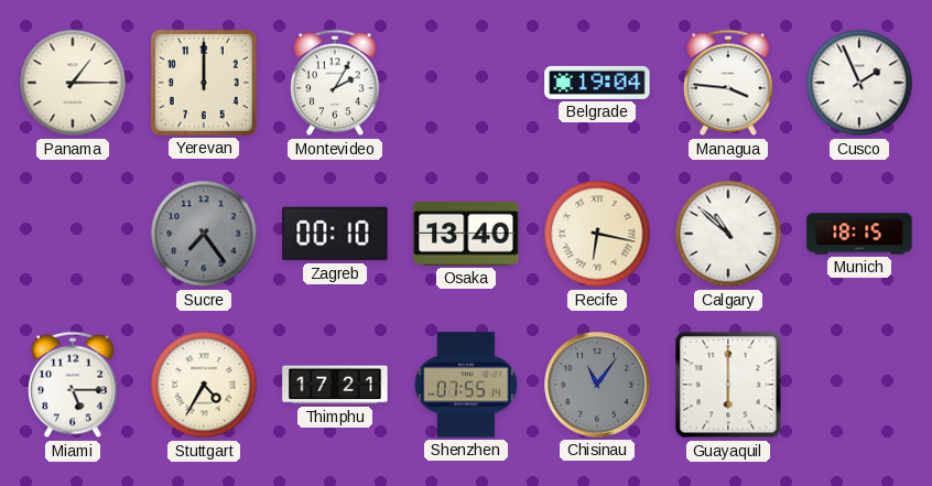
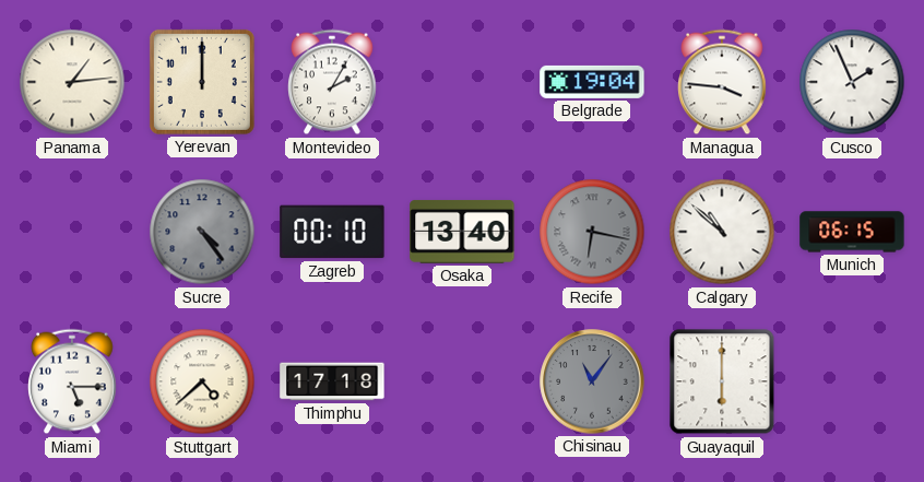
Panama: 1:15 -> 1:14 (72, 82)
Sucre: 7:24 -> 4:24 (202, 232)
Recife dial: cream -> grey (592, 232)
Munich: 18:15 -> 06:15 (852, 232)
Stuttgart: 4:35 -> 4:38 (202, 381)
Thimphu: 17:21 -> 17:18 (332, 381)
Shenzhen: 07:55 -> none (466, 385)
